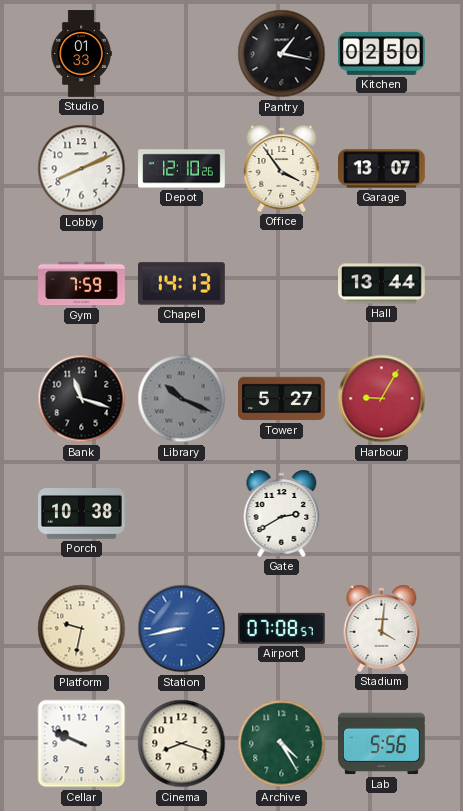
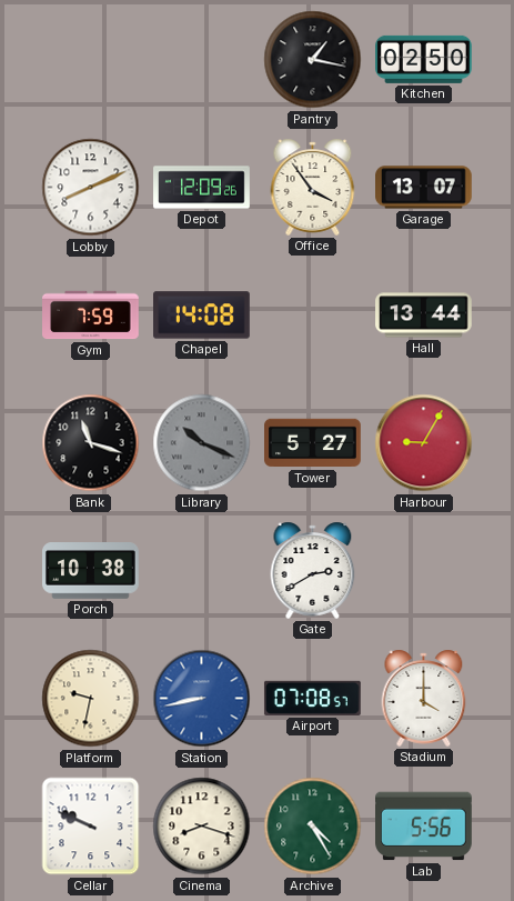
Studio: 01:33 -> none (81, 54)
Depot: 12:10 -> 12:09 (202, 188)
Chapel: 14:13 -> 14:08 (202, 316)
Stadium: 4:01 -> 4:00 (424, 698)
